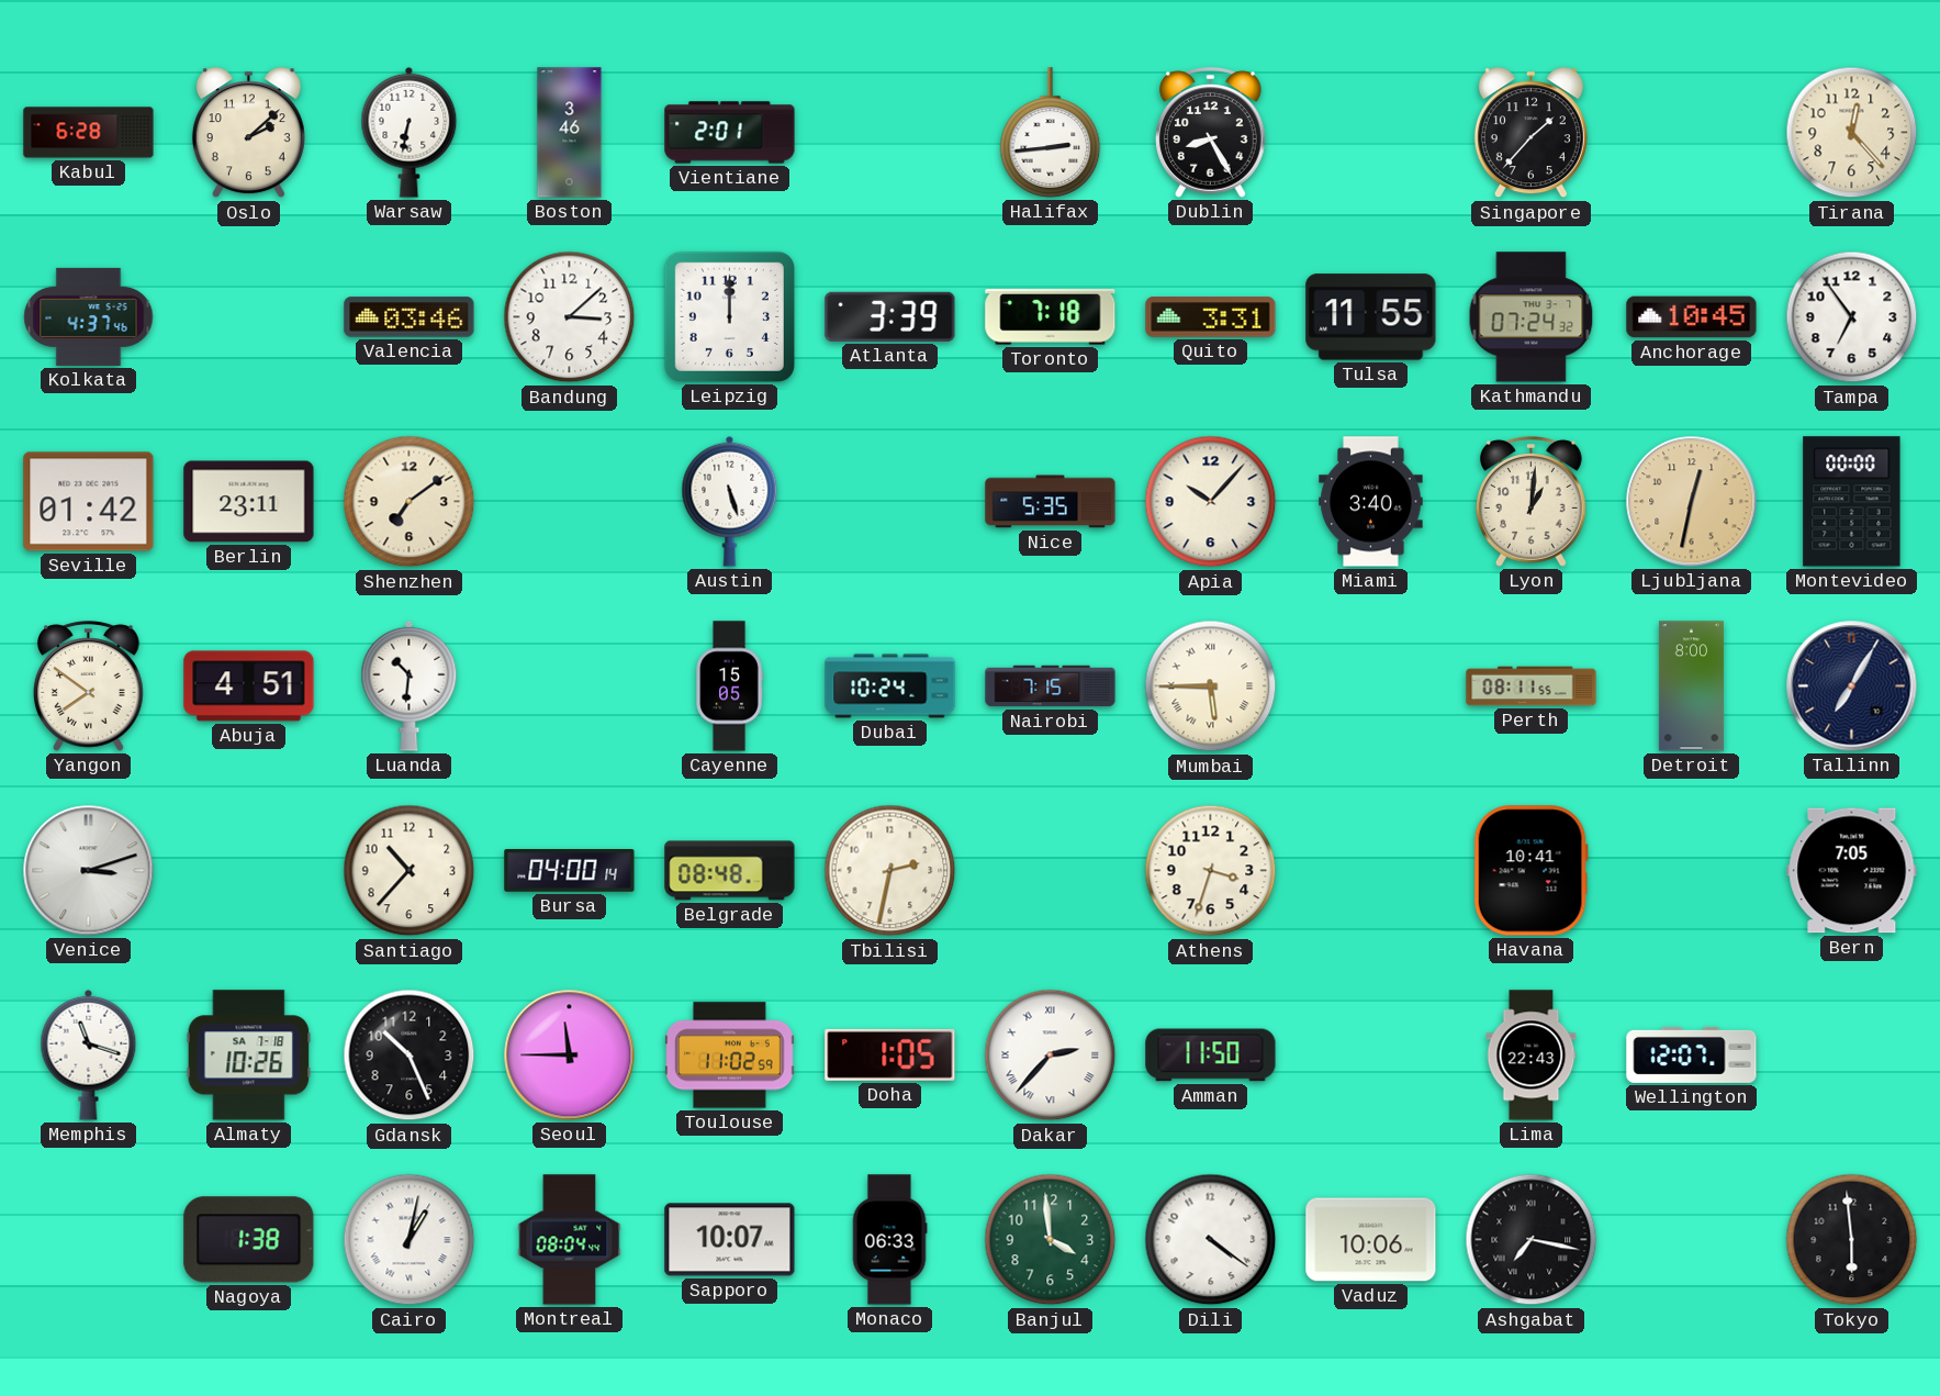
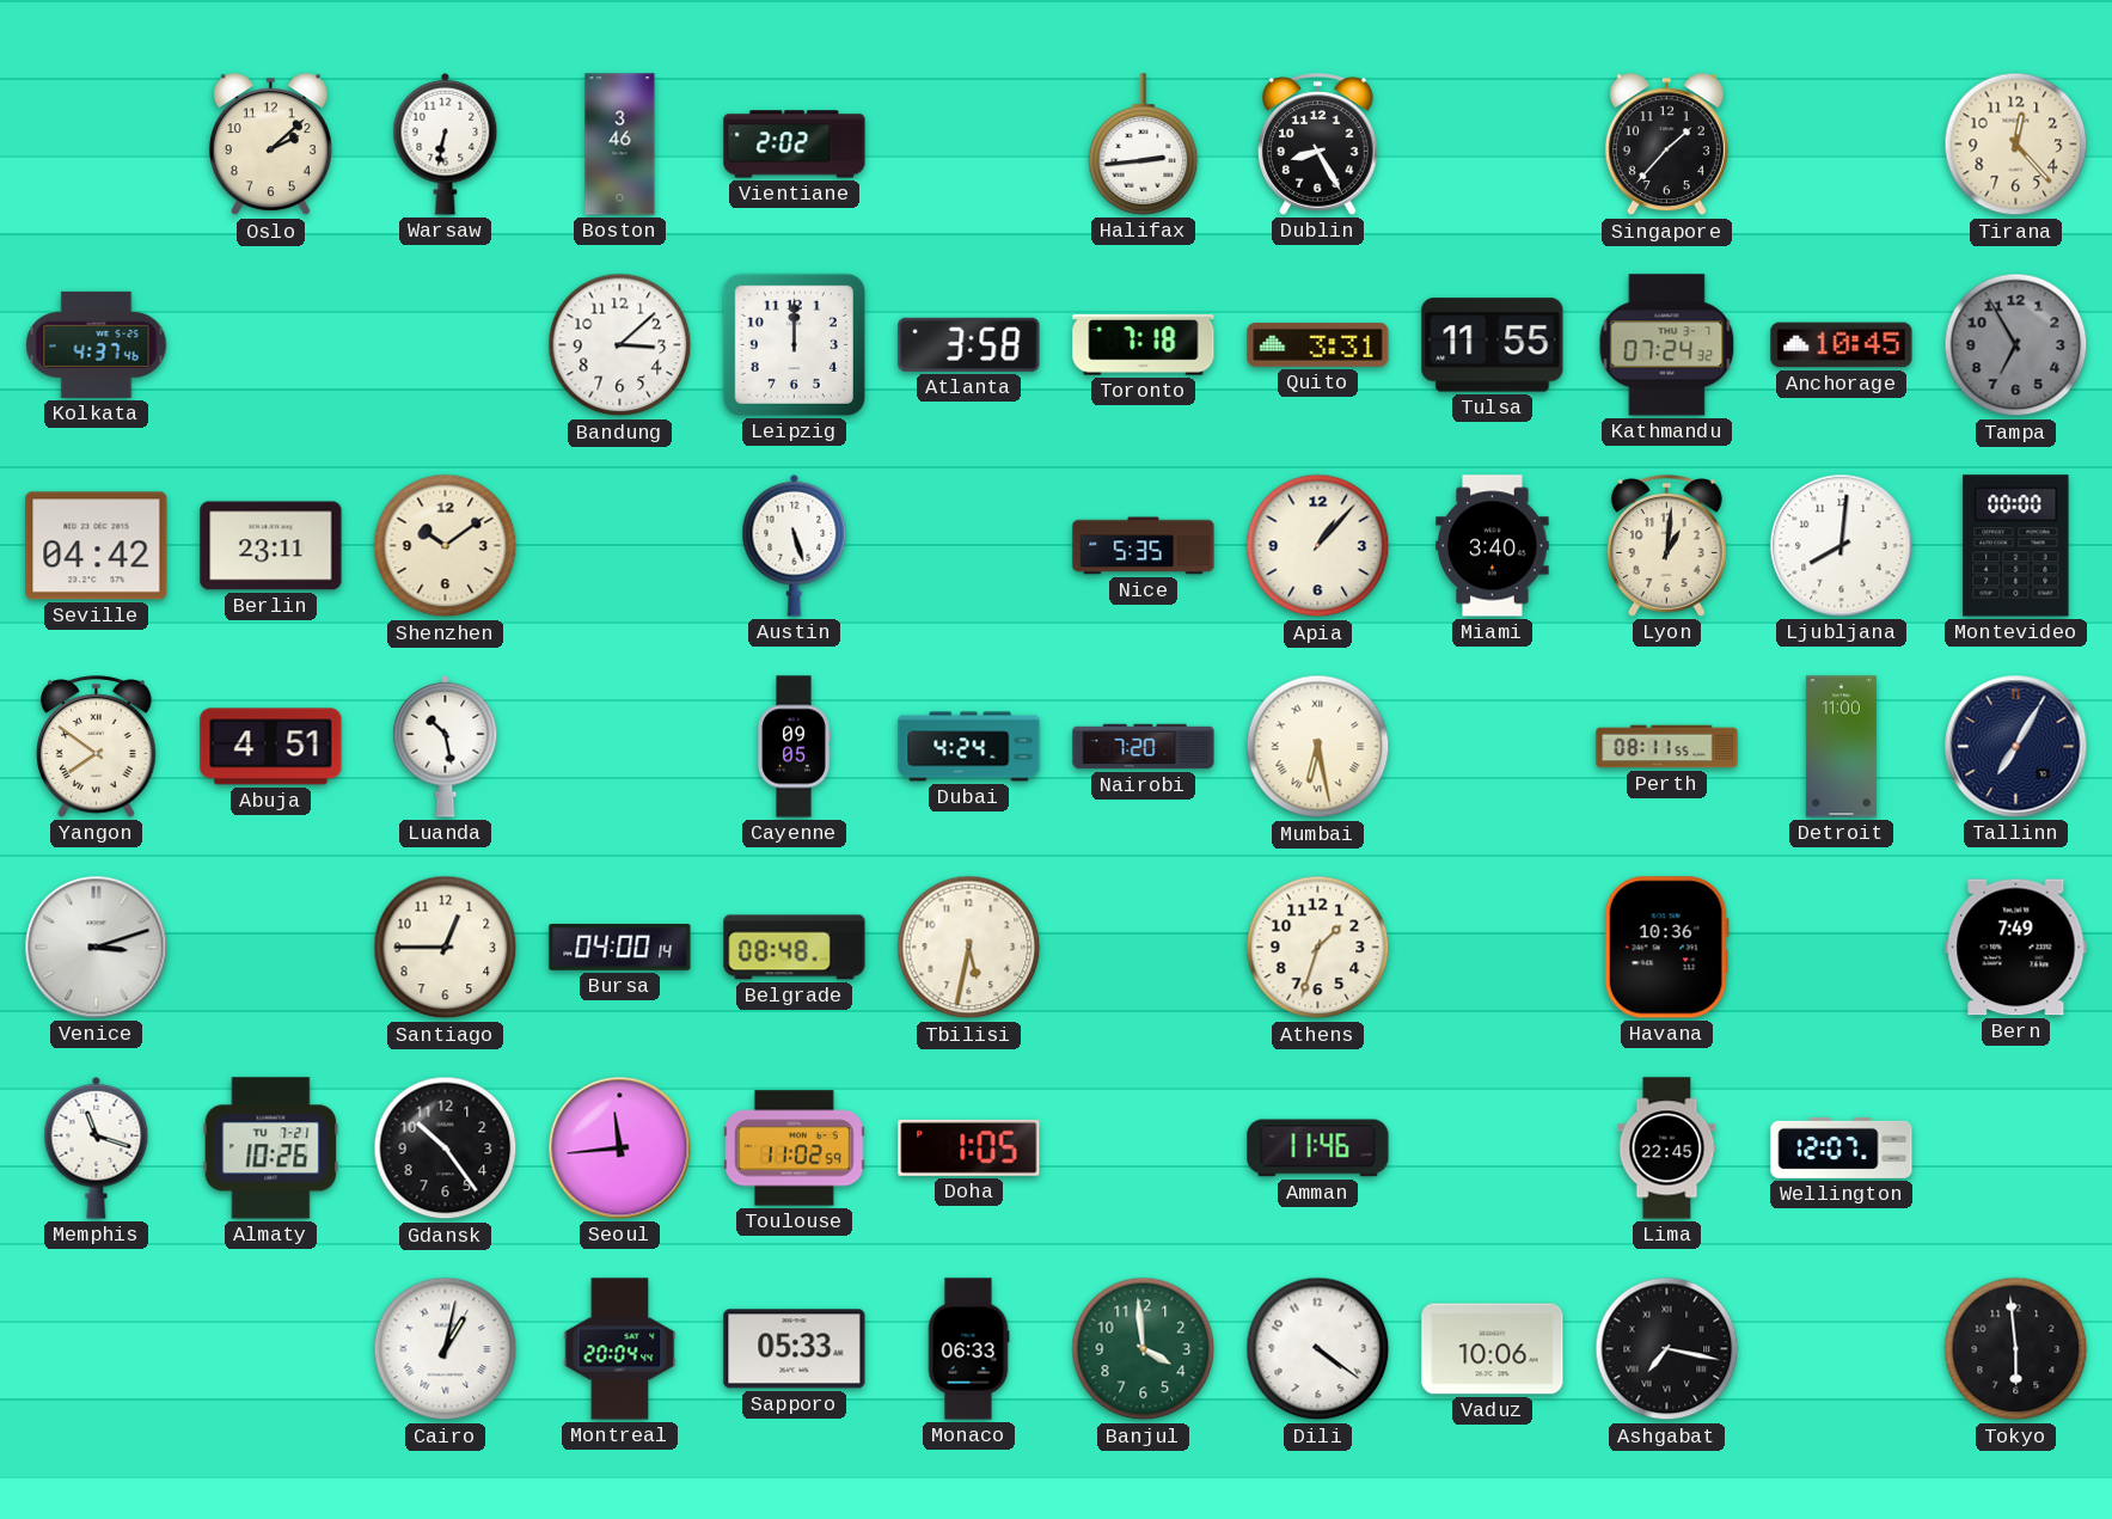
Kabul: 6:28 -> none (89, 133)
Vientiane: 2:01 -> 2:02 (795, 145)
Valencia: 03:46 -> none (410, 317)
Atlanta: 3:39 -> 3:58 (969, 344)
Tampa: 6:54 -> 6:55 (2016, 345)
Tampa dial: white -> grey (2016, 345)
Seville: 01:42 -> 04:42 (97, 546)
Shenzhen: 7:09 -> 10:09 (446, 546)
Apia: 10:07 -> 1:07 (1318, 546)
Ljubljana: 12:32 -> 8:01 (1842, 546)
Ljubljana dial: champagne -> white (1842, 546)
Luanda: 10:31 -> 10:28 (446, 746)
Cayenne: 15:05 -> 09:05 (794, 747)
Dubai: 10:24 -> 4:24 (969, 747)
Nairobi: 7:15 -> 7:20 (1144, 747)
Mumbai: 5:45 -> 6:28 (1318, 747)
Detroit: 8:00 -> 11:00 (1841, 747)
Santiago: 10:37 -> 12:45 (446, 948)
Tbilisi: 2:32 -> 5:32 (969, 948)
Athens: 3:33 -> 1:33 (1318, 948)
Havana: 10:41 -> 10:36 (1666, 948)
Bern: 7:05 -> 7:49 (2016, 948)
Almaty date: SA 7-18 -> TU 7-21 (271, 1149)
Gdansk: 10:26 -> 10:24 (446, 1149)
Seoul: 11:45 -> 11:44 (620, 1149)
Dakar: 2:37 -> none (1051, 1056)
Amman: 11:50 -> 11:46 (1318, 1149)
Lima: 22:43 -> 22:45 (1667, 1149)
Nagoya: 1:38 -> none (249, 1240)
Montreal: 08:04 -> 20:04 (620, 1349)
Sapporo: 10:07 -> 05:33 (795, 1349)
